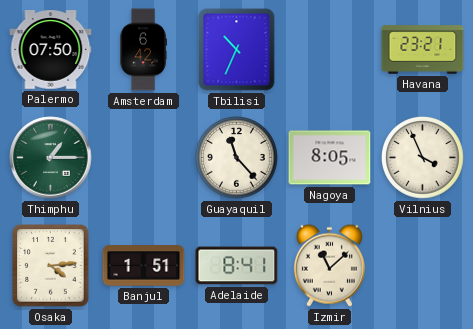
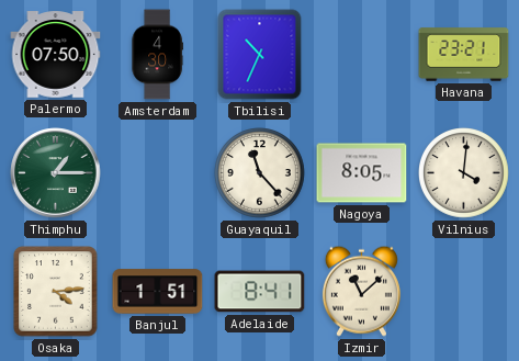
Amsterdam: 6:42 -> 4:30 (157, 55)
Vilnius: 3:56 -> 4:01 (464, 173)
